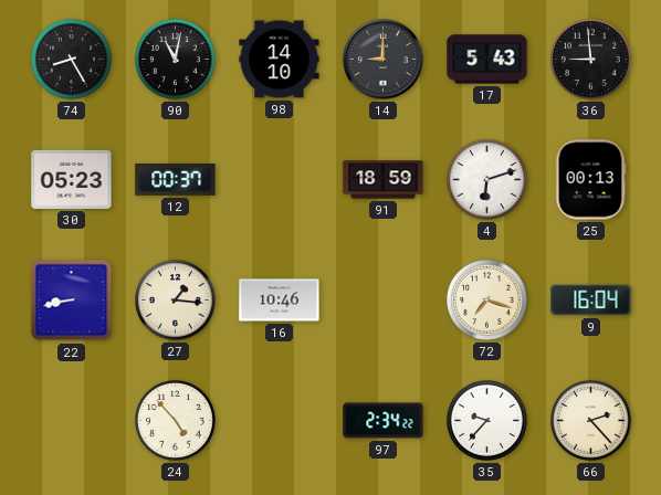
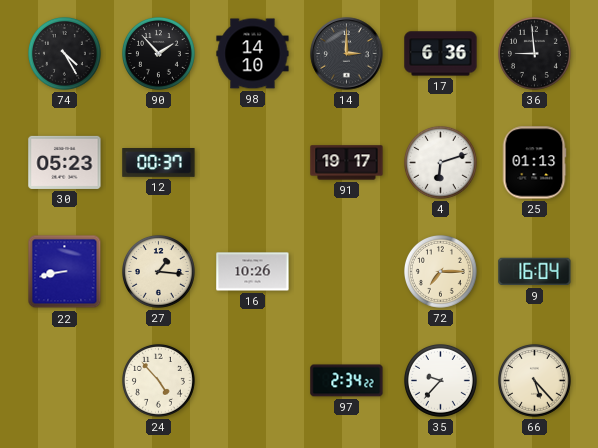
74: 8:25 -> 4:25 (65, 54)
90: 11:02 -> 1:53 (159, 54)
14: 9:00 -> 3:00 (347, 54)
17: 5:43 -> 6:36 (441, 54)
91: 18:59 -> 19:17 (347, 163)
25: 00:13 -> 01:13 (534, 163)
16: 10:46 -> 10:26 (253, 272)
72: 7:18 -> 7:15 (441, 272)
66: 2:23 -> 5:23 (535, 381)
